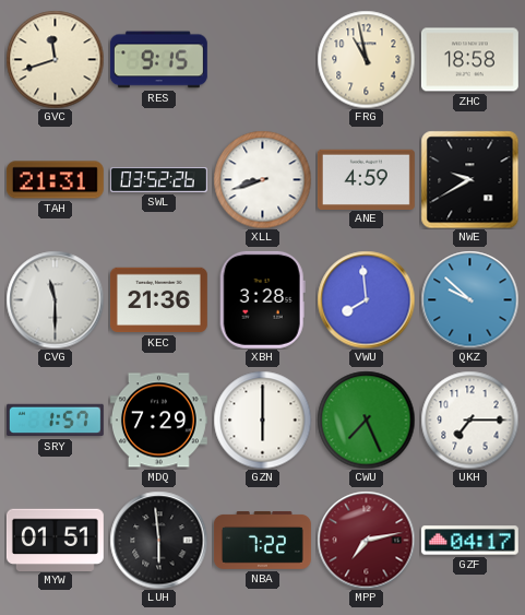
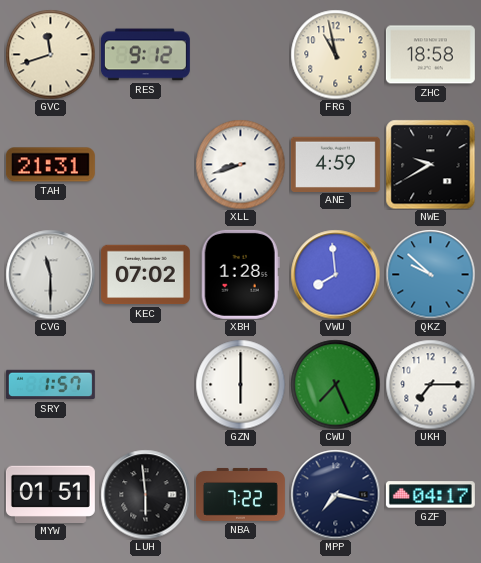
RES: 9:15 -> 9:12 (145, 55)
SWL: 03:52 -> none (158, 180)
KEC: 21:36 -> 07:02 (145, 275)
XBH: 3:28 -> 1:28 (240, 274)
MDQ: 7:29 -> none (158, 421)
MPP: 7:13 -> 7:17 (335, 494)
MPP dial: burgundy -> navy (335, 494)
